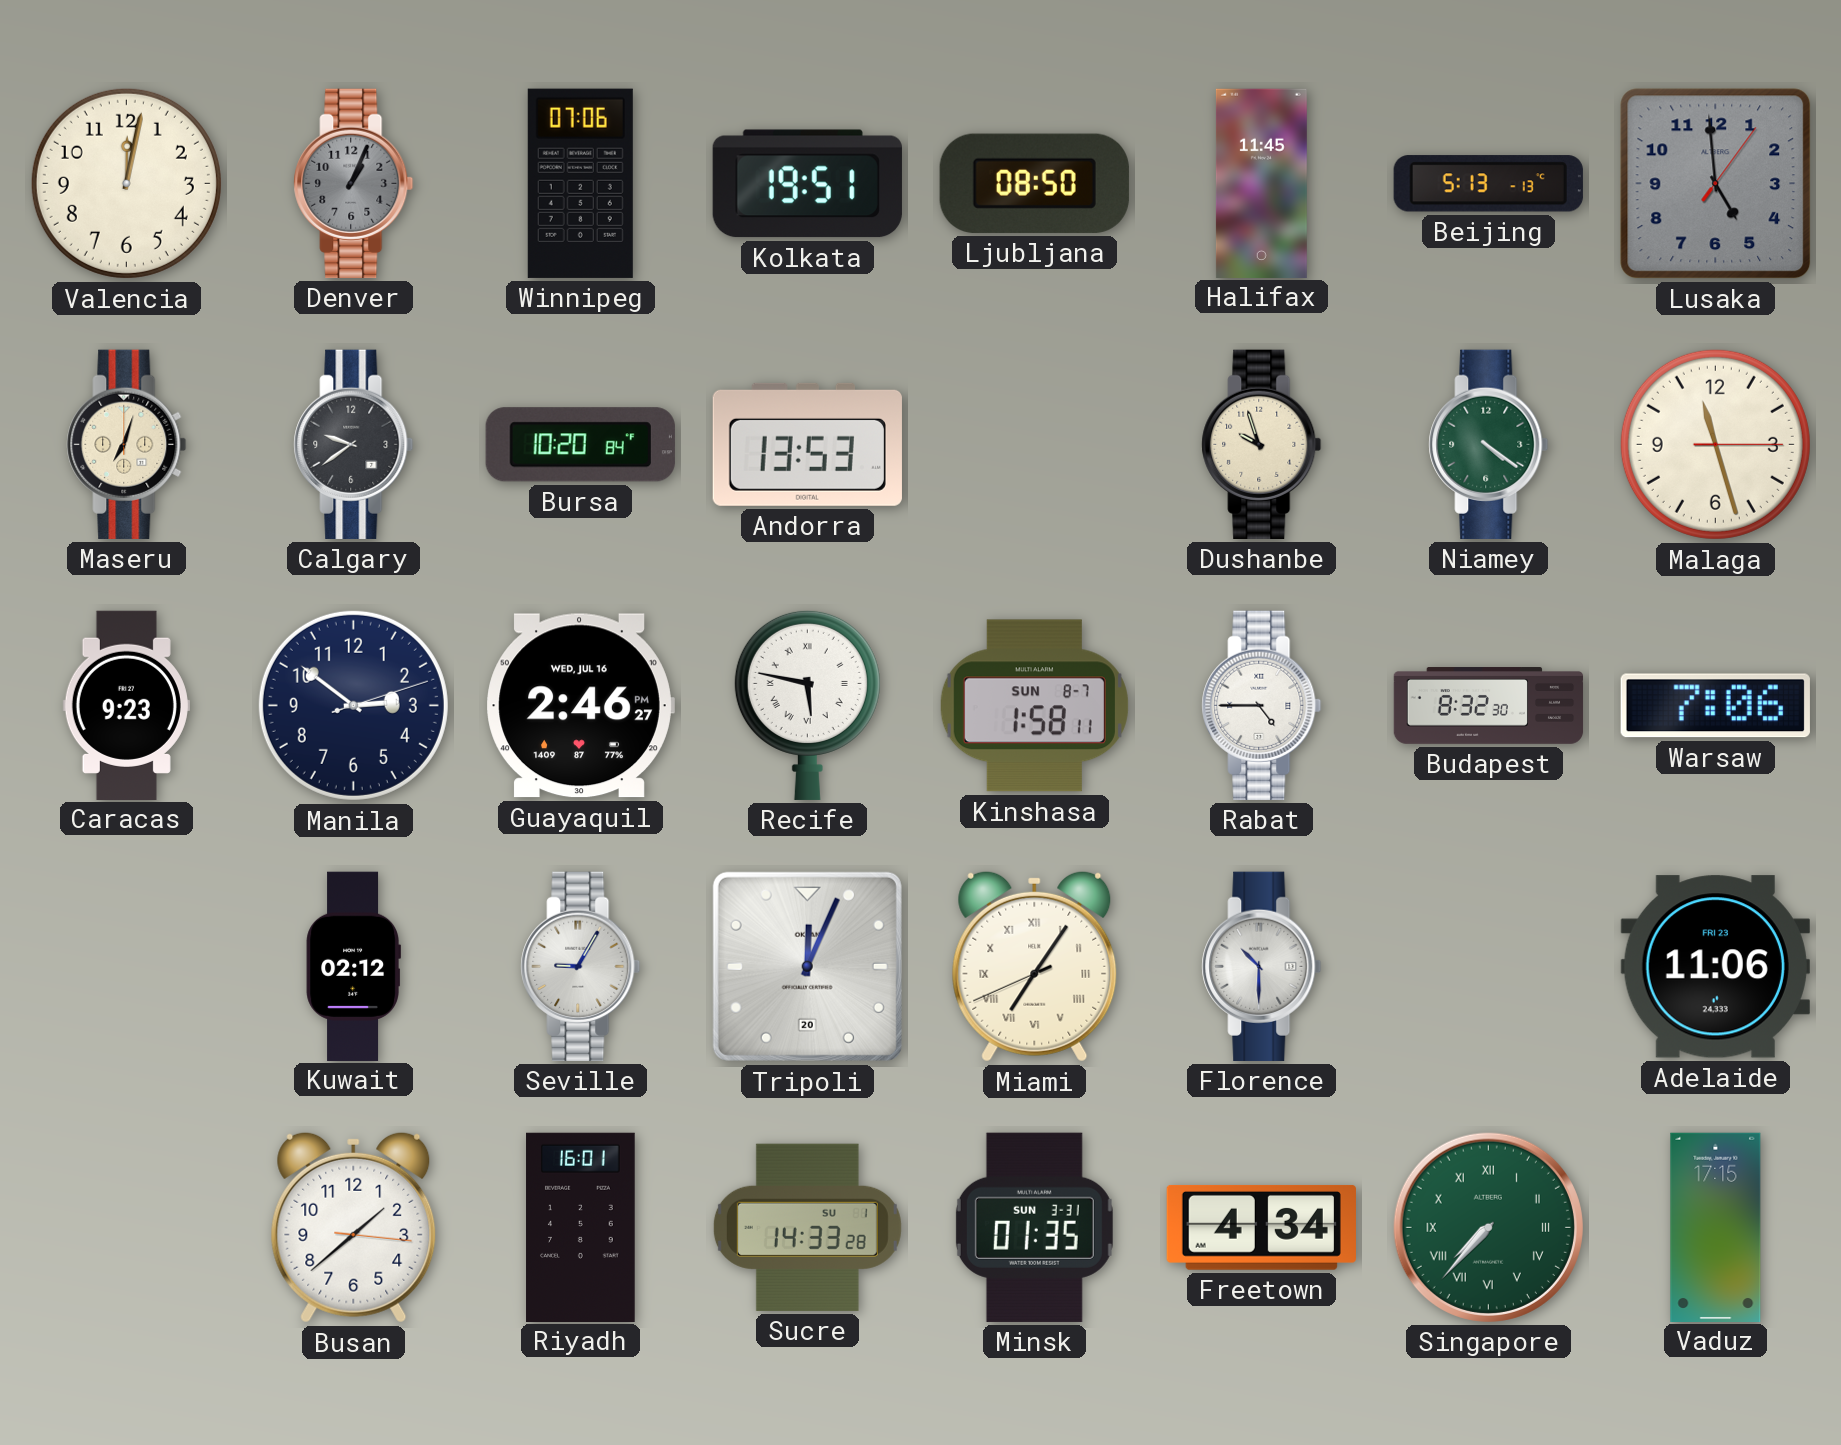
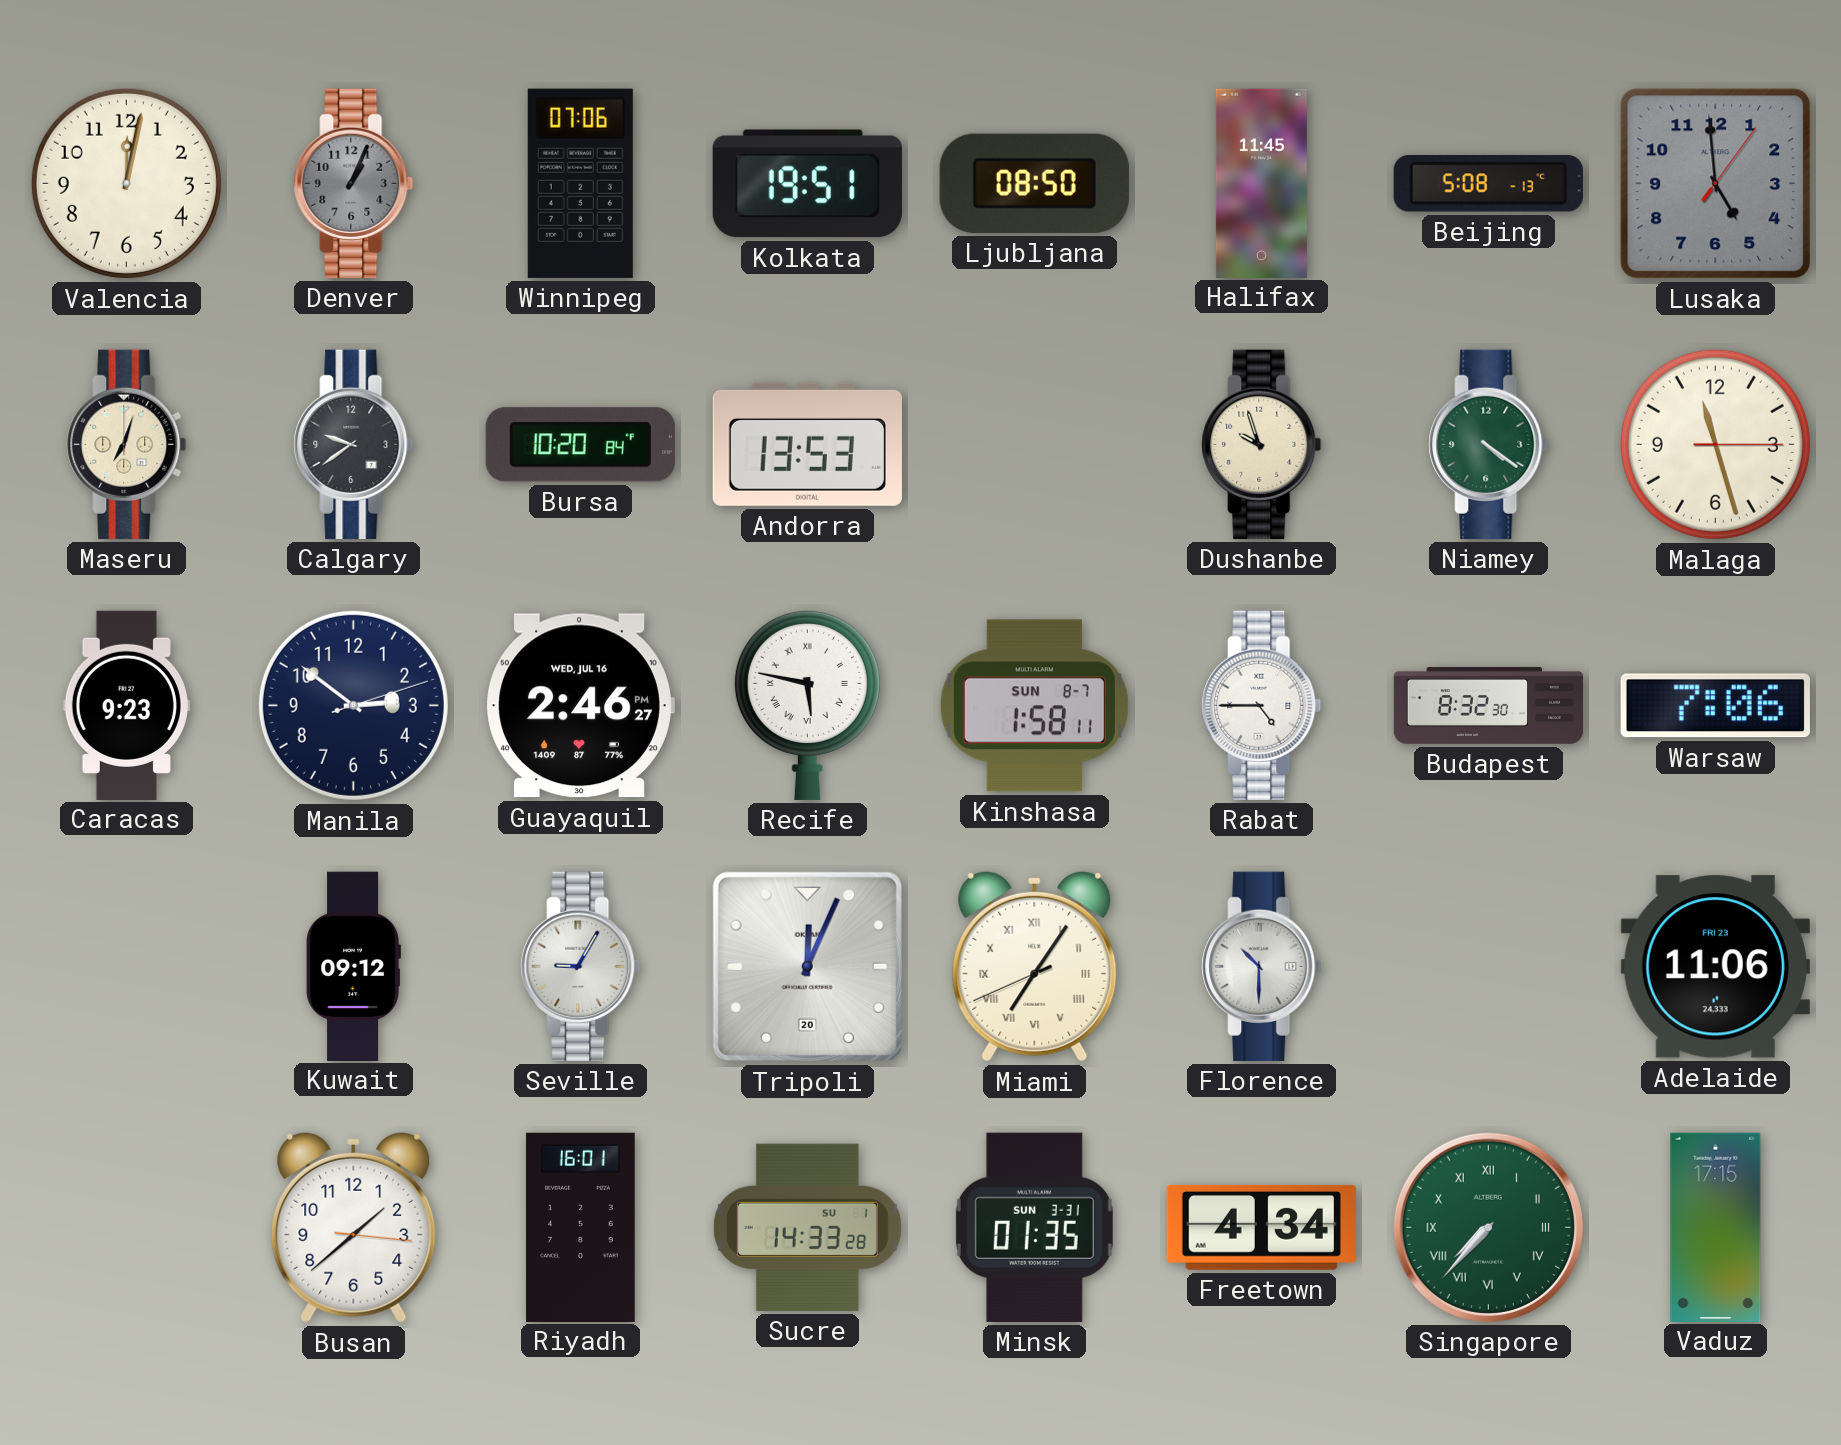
Beijing: 5:13 -> 5:08 (1488, 184)
Kuwait: 02:12 -> 09:12 (353, 966)
